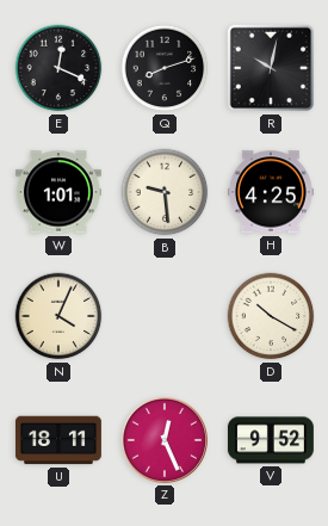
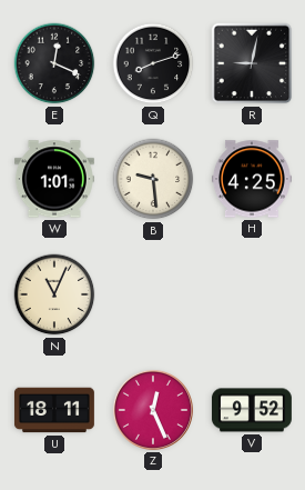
R: 10:02 -> 9:02 (252, 63)
N: 4:04 -> 11:04 (54, 294)
D: 10:20 -> none (271, 316)
